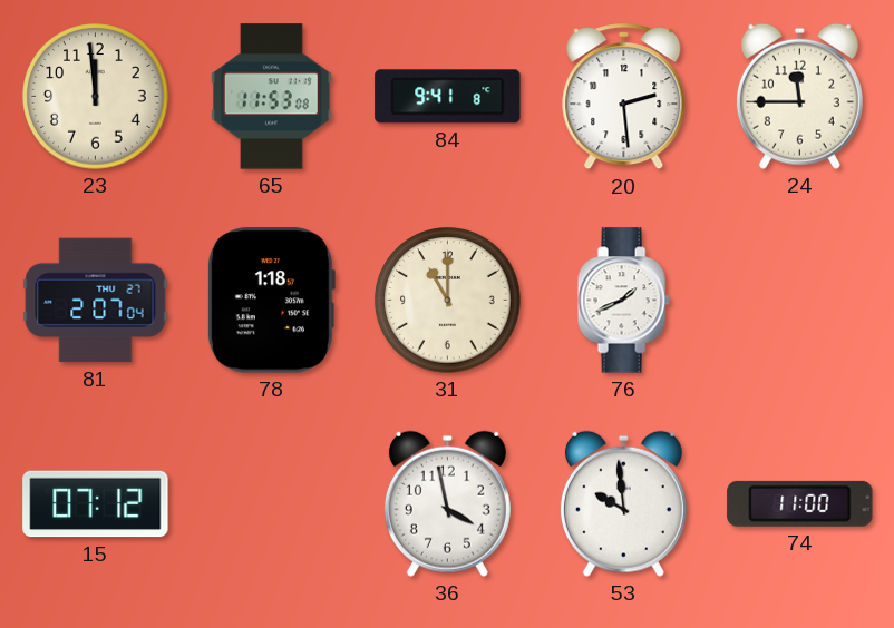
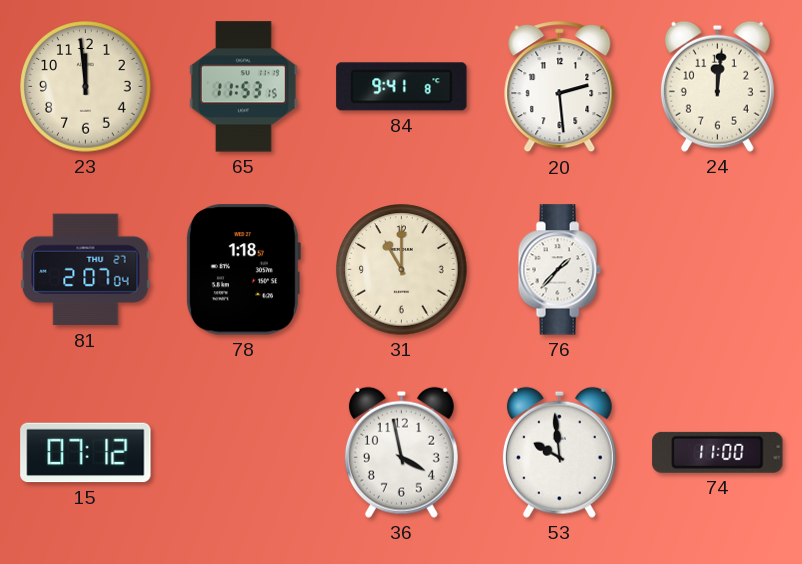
65: 11:53:08 -> 11:53:15 (243, 87)
24: 11:45 -> 12:01 (717, 86)
76: 1:41 -> 1:37 (559, 270)
